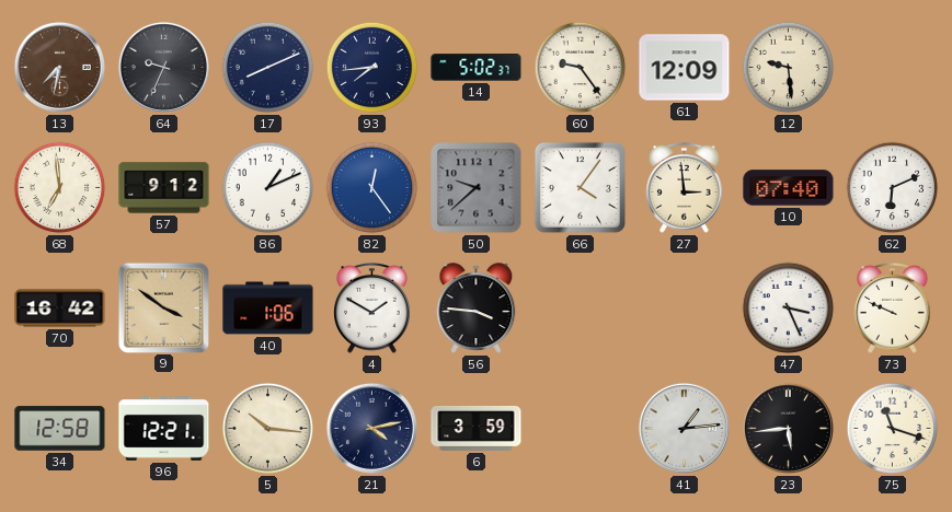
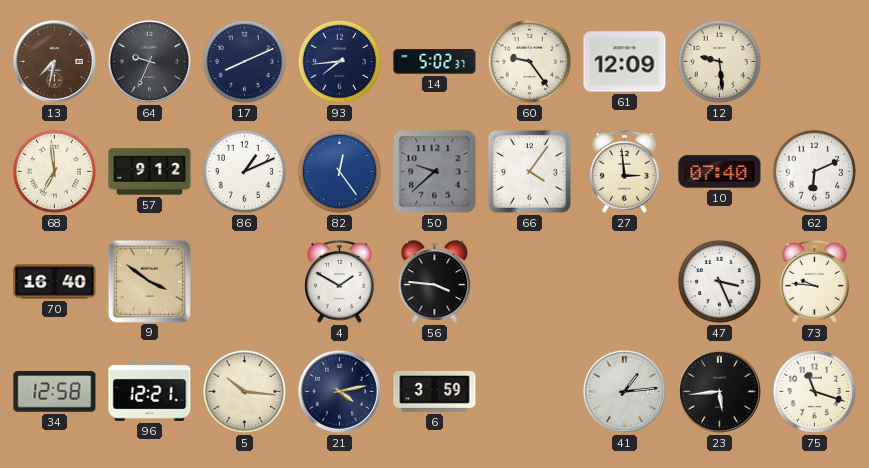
70: 16:42 -> 16:40 (55, 282)
40: 1:06 -> none (268, 309)
73: 9:49 -> 9:46 (815, 282)
